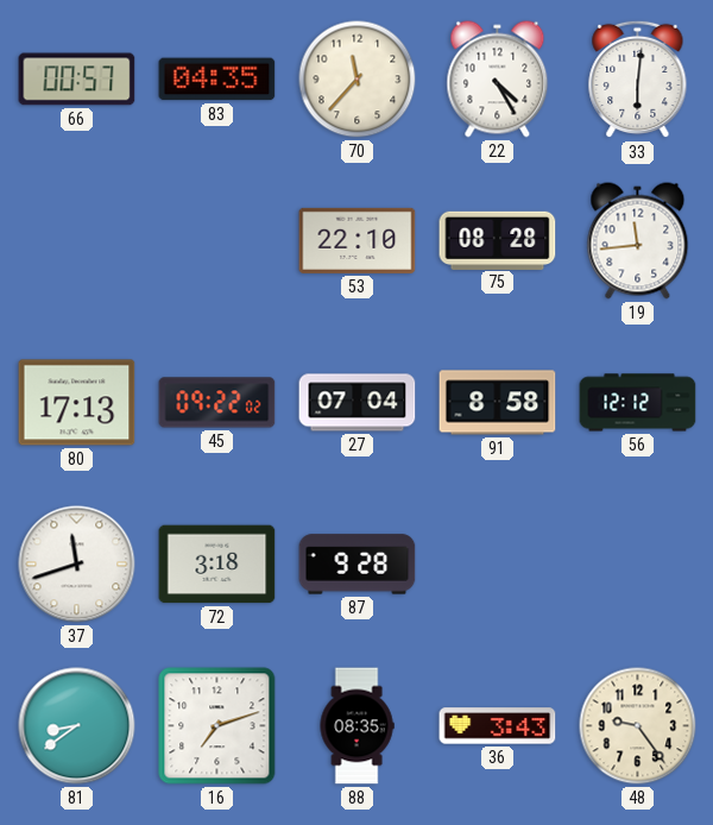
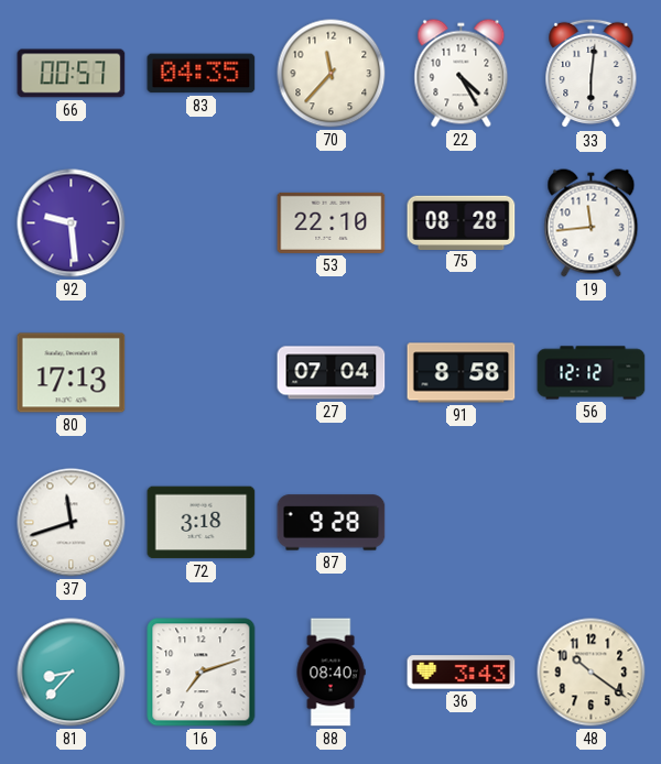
92: none -> 9:29 (72, 223)
45: 09:22 -> none (217, 403)
81: 8:39 -> 8:37 (72, 673)
88: 08:35 -> 08:40 (330, 673)
48: 9:24 -> 10:21 (592, 673)
